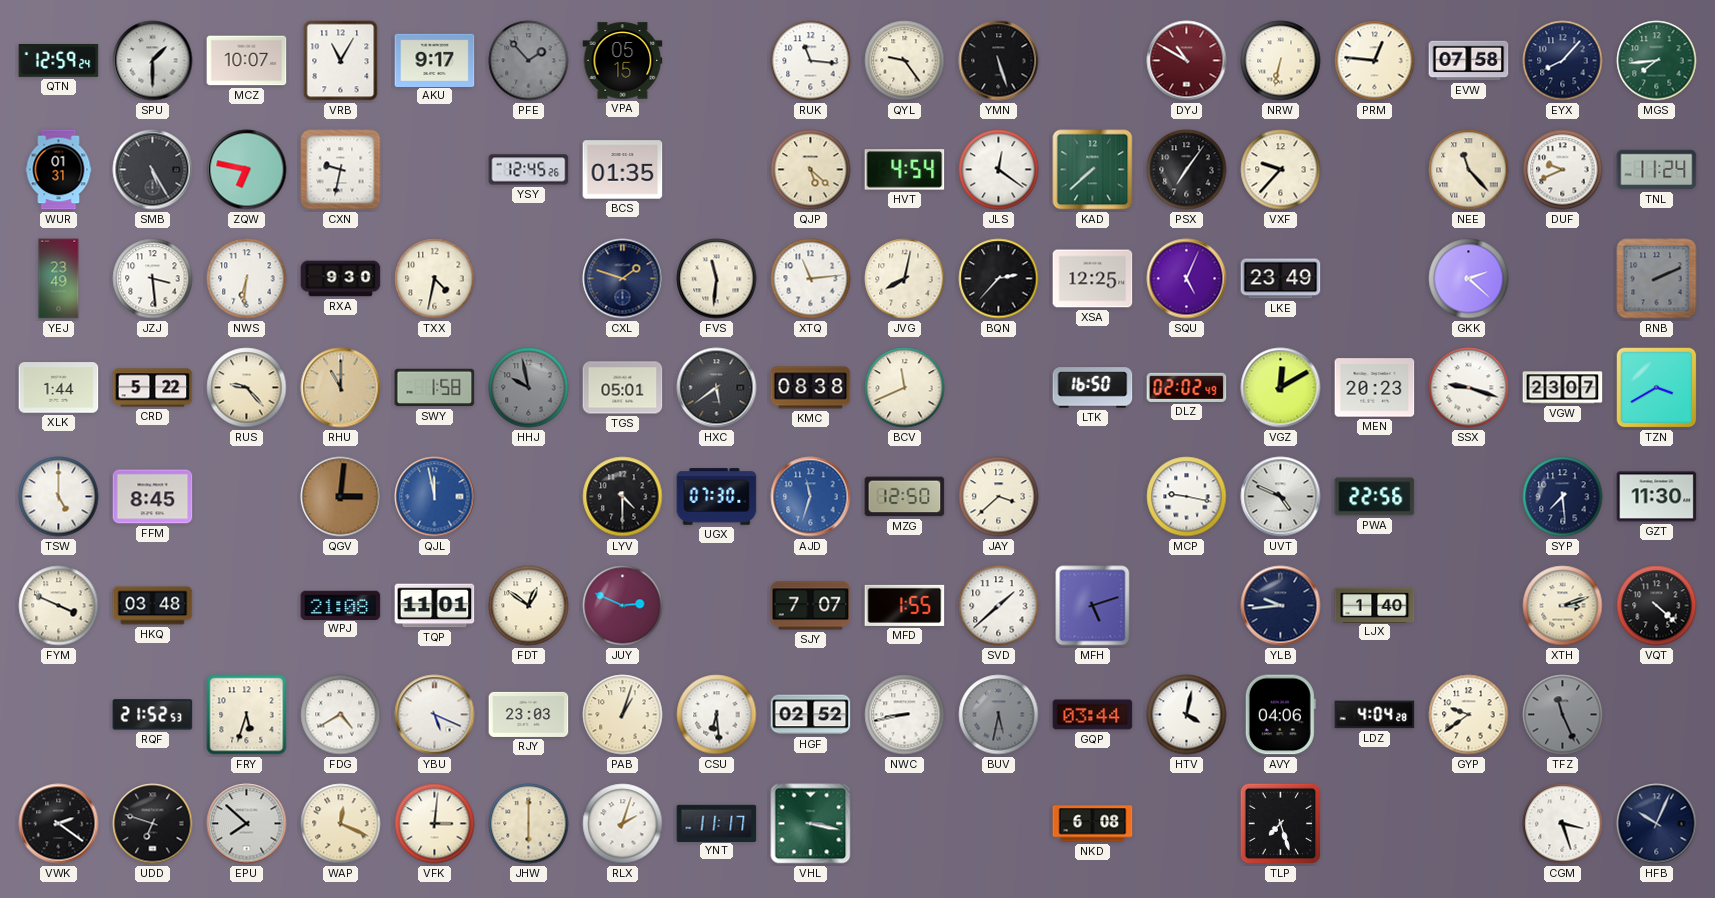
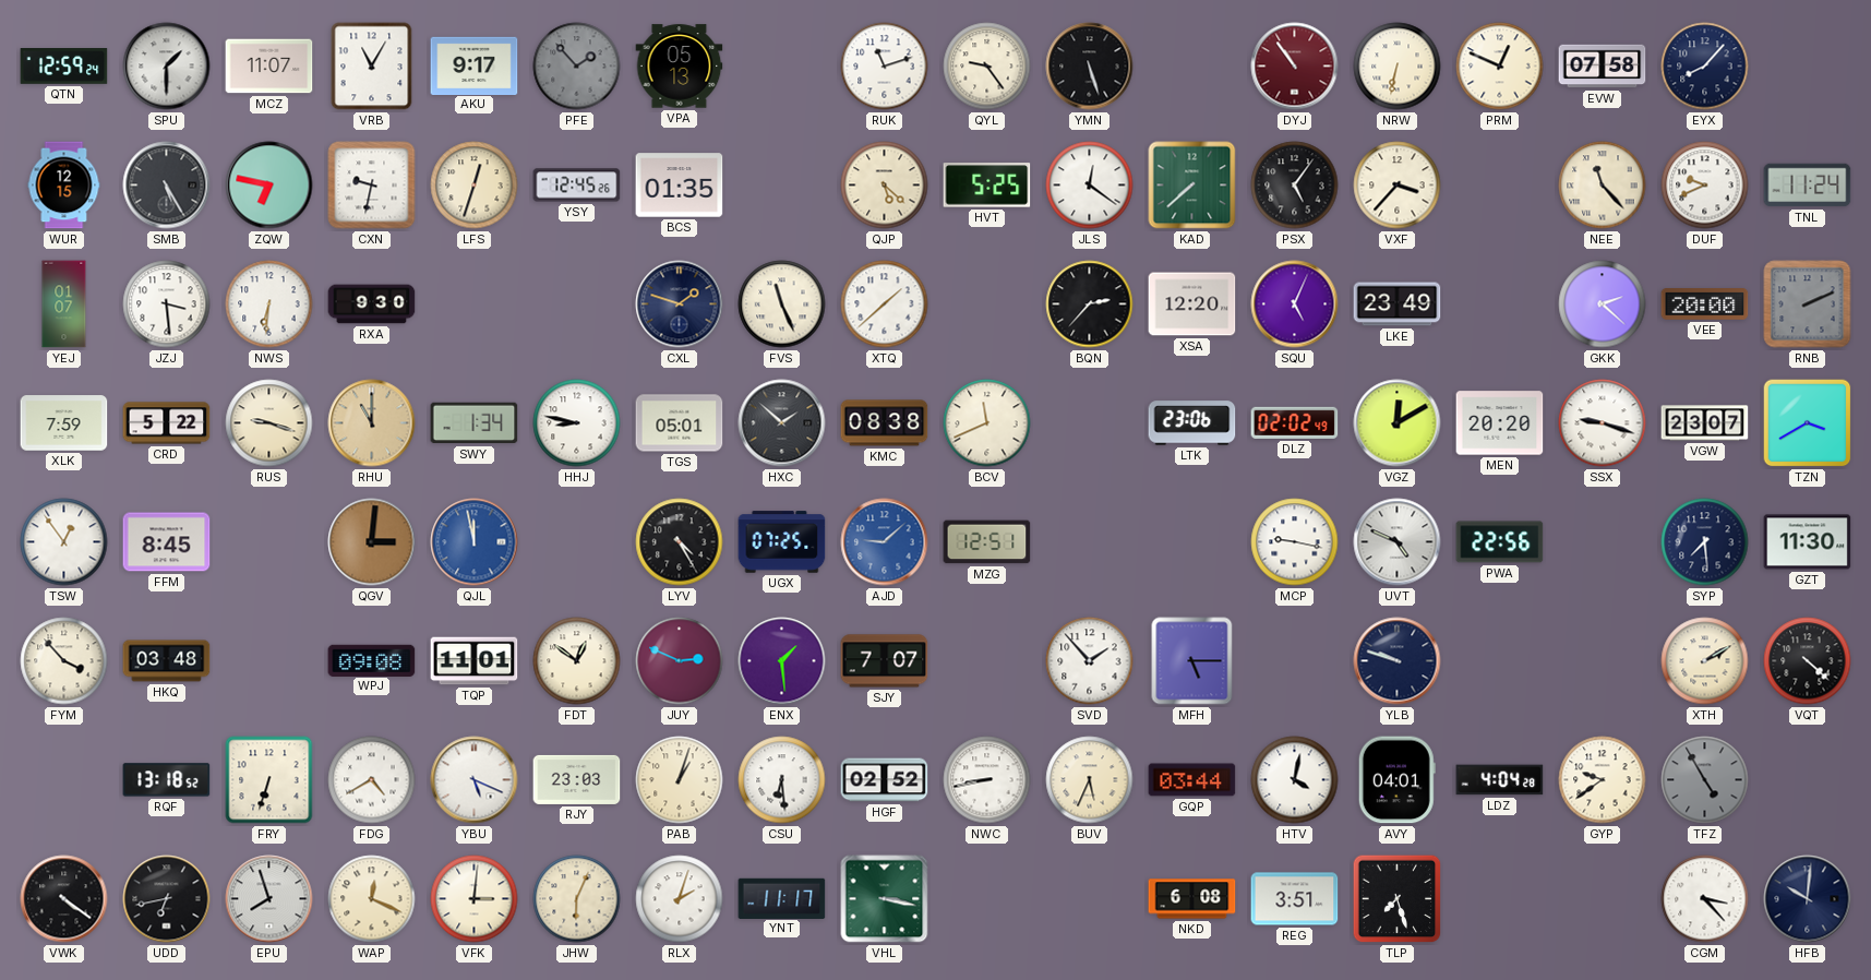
MCZ: 10:07 -> 11:07 (269, 67)
VPA: 05:15 -> 05:13 (680, 67)
RUK: 11:16 -> 11:12 (885, 67)
DYJ: 10:50 -> 10:54 (1295, 67)
PRM: 12:46 -> 12:49 (1500, 67)
MGS: 7:44 -> none (1657, 61)
WUR: 01:31 -> 12:15 (64, 186)
LFS: none -> 12:33 (475, 186)
HVT: 4:54 -> 5:25 (987, 186)
PSX: 7:06 -> 5:06 (1295, 186)
VXF: 9:37 -> 3:37 (1398, 186)
YEJ: 23:49 -> 01:07 (64, 304)
TXX: 4:32 -> none (435, 279)
FVS: 11:31 -> 11:26 (782, 304)
XTQ: 11:14 -> 1:38 (885, 304)
JVG: 8:02 -> none (905, 279)
XSA: 12:25 -> 12:20 (1192, 304)
VEE: none -> 20:00 (1705, 304)
XLK: 1:44 -> 7:59 (64, 423)
RUS: 9:23 -> 9:18 (269, 423)
SWY: 1:58 -> 1:34 (475, 423)
HHJ: 9:58 -> 8:47 (577, 423)
HHJ dial: grey -> white (577, 423)
HXC: 5:39 -> 1:52 (782, 423)
LTK: 16:50 -> 23:06 (1192, 423)
MEN: 20:23 -> 20:20 (1500, 423)
TSW: 5:00 -> 12:54 (64, 542)
LYV: 4:30 -> 4:25 (680, 542)
UGX: 07:30 -> 07:25 (782, 542)
AJD: 11:33 -> 9:08 (885, 542)
MZG: 12:50 -> 12:51 (987, 542)
JAY: 3:38 -> none (999, 497)
FYM: 3:49 -> 3:53 (64, 661)
WPJ: 21:08 -> 09:08 (372, 660)
ENX: none -> 1:29 (782, 661)
MFD: 1:55 -> none (905, 605)
SVD: 1:38 -> 1:53 (1090, 661)
MFH: 5:12 -> 5:15 (1192, 661)
YLB: 9:44 -> 9:48 (1398, 661)
LJX: 1:40 -> none (1375, 605)
XTH: 3:12 -> 2:10 (1705, 661)
RQF: 21:52 -> 13:18 (167, 780)
FRY: 5:33 -> 6:33 (269, 780)
BUV: 5:32 -> 5:34 (1090, 780)
BUV dial: grey -> cream (1090, 780)
AVY: 04:06 -> 04:01 (1396, 780)
TFZ: 11:26 -> 4:55 (1705, 780)
VWK: 2:21 -> 4:21 (64, 899)
UDD: 6:48 -> 6:43 (167, 899)
EPU: 7:52 -> 7:57 (269, 899)
JHW: 6:00 -> 6:04 (577, 899)
REG: none -> 3:51 (1295, 899)
CGM: 3:27 -> 3:23 (1705, 899)
HFB: 10:04 -> 10:01 (1808, 899)
